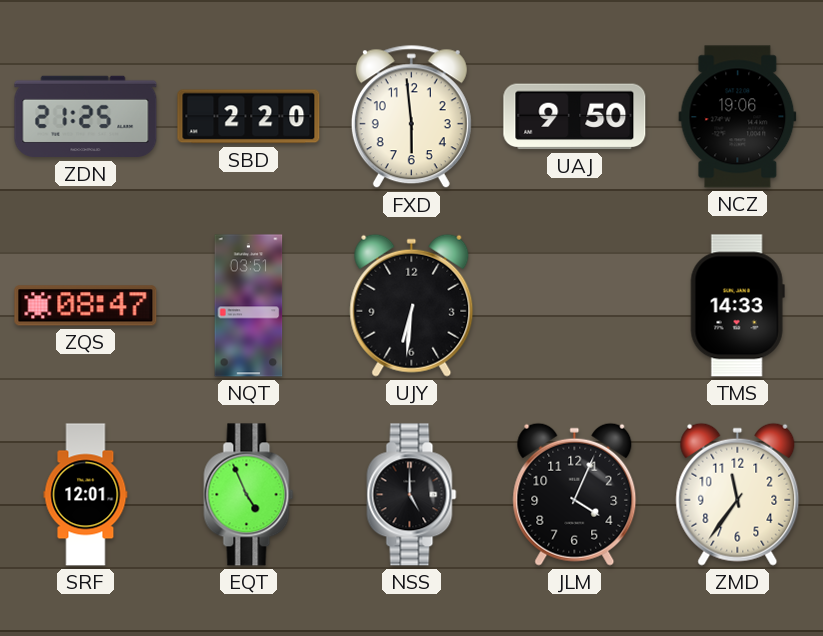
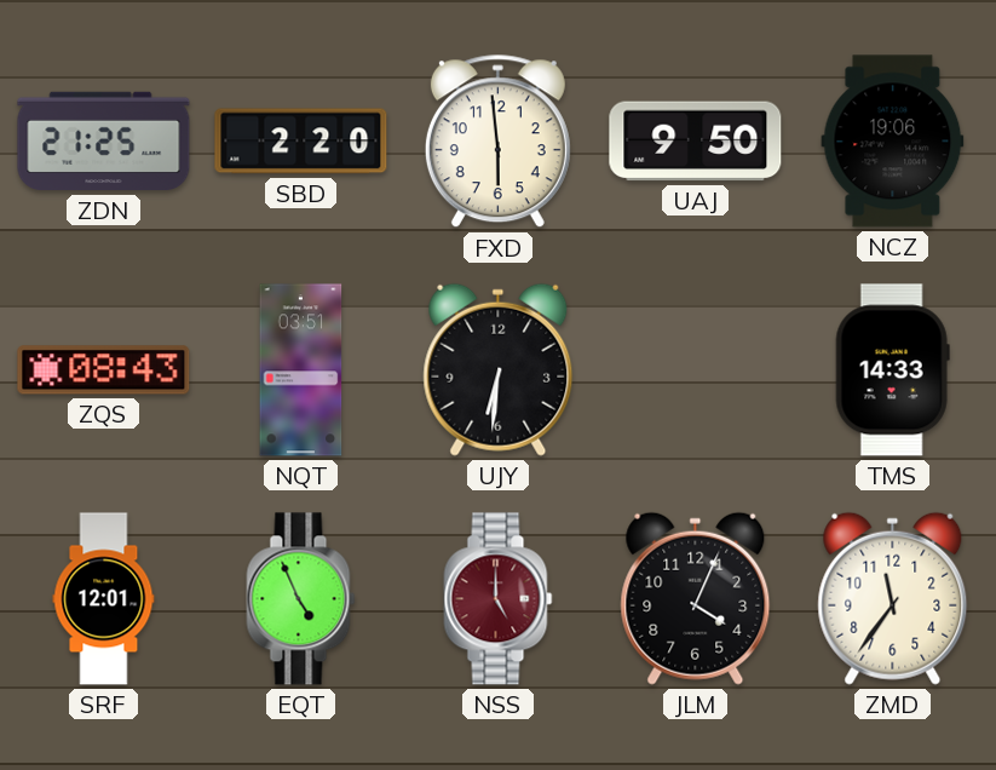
ZQS: 08:47 -> 08:43 (104, 370)
NSS dial: black -> burgundy (499, 599)
